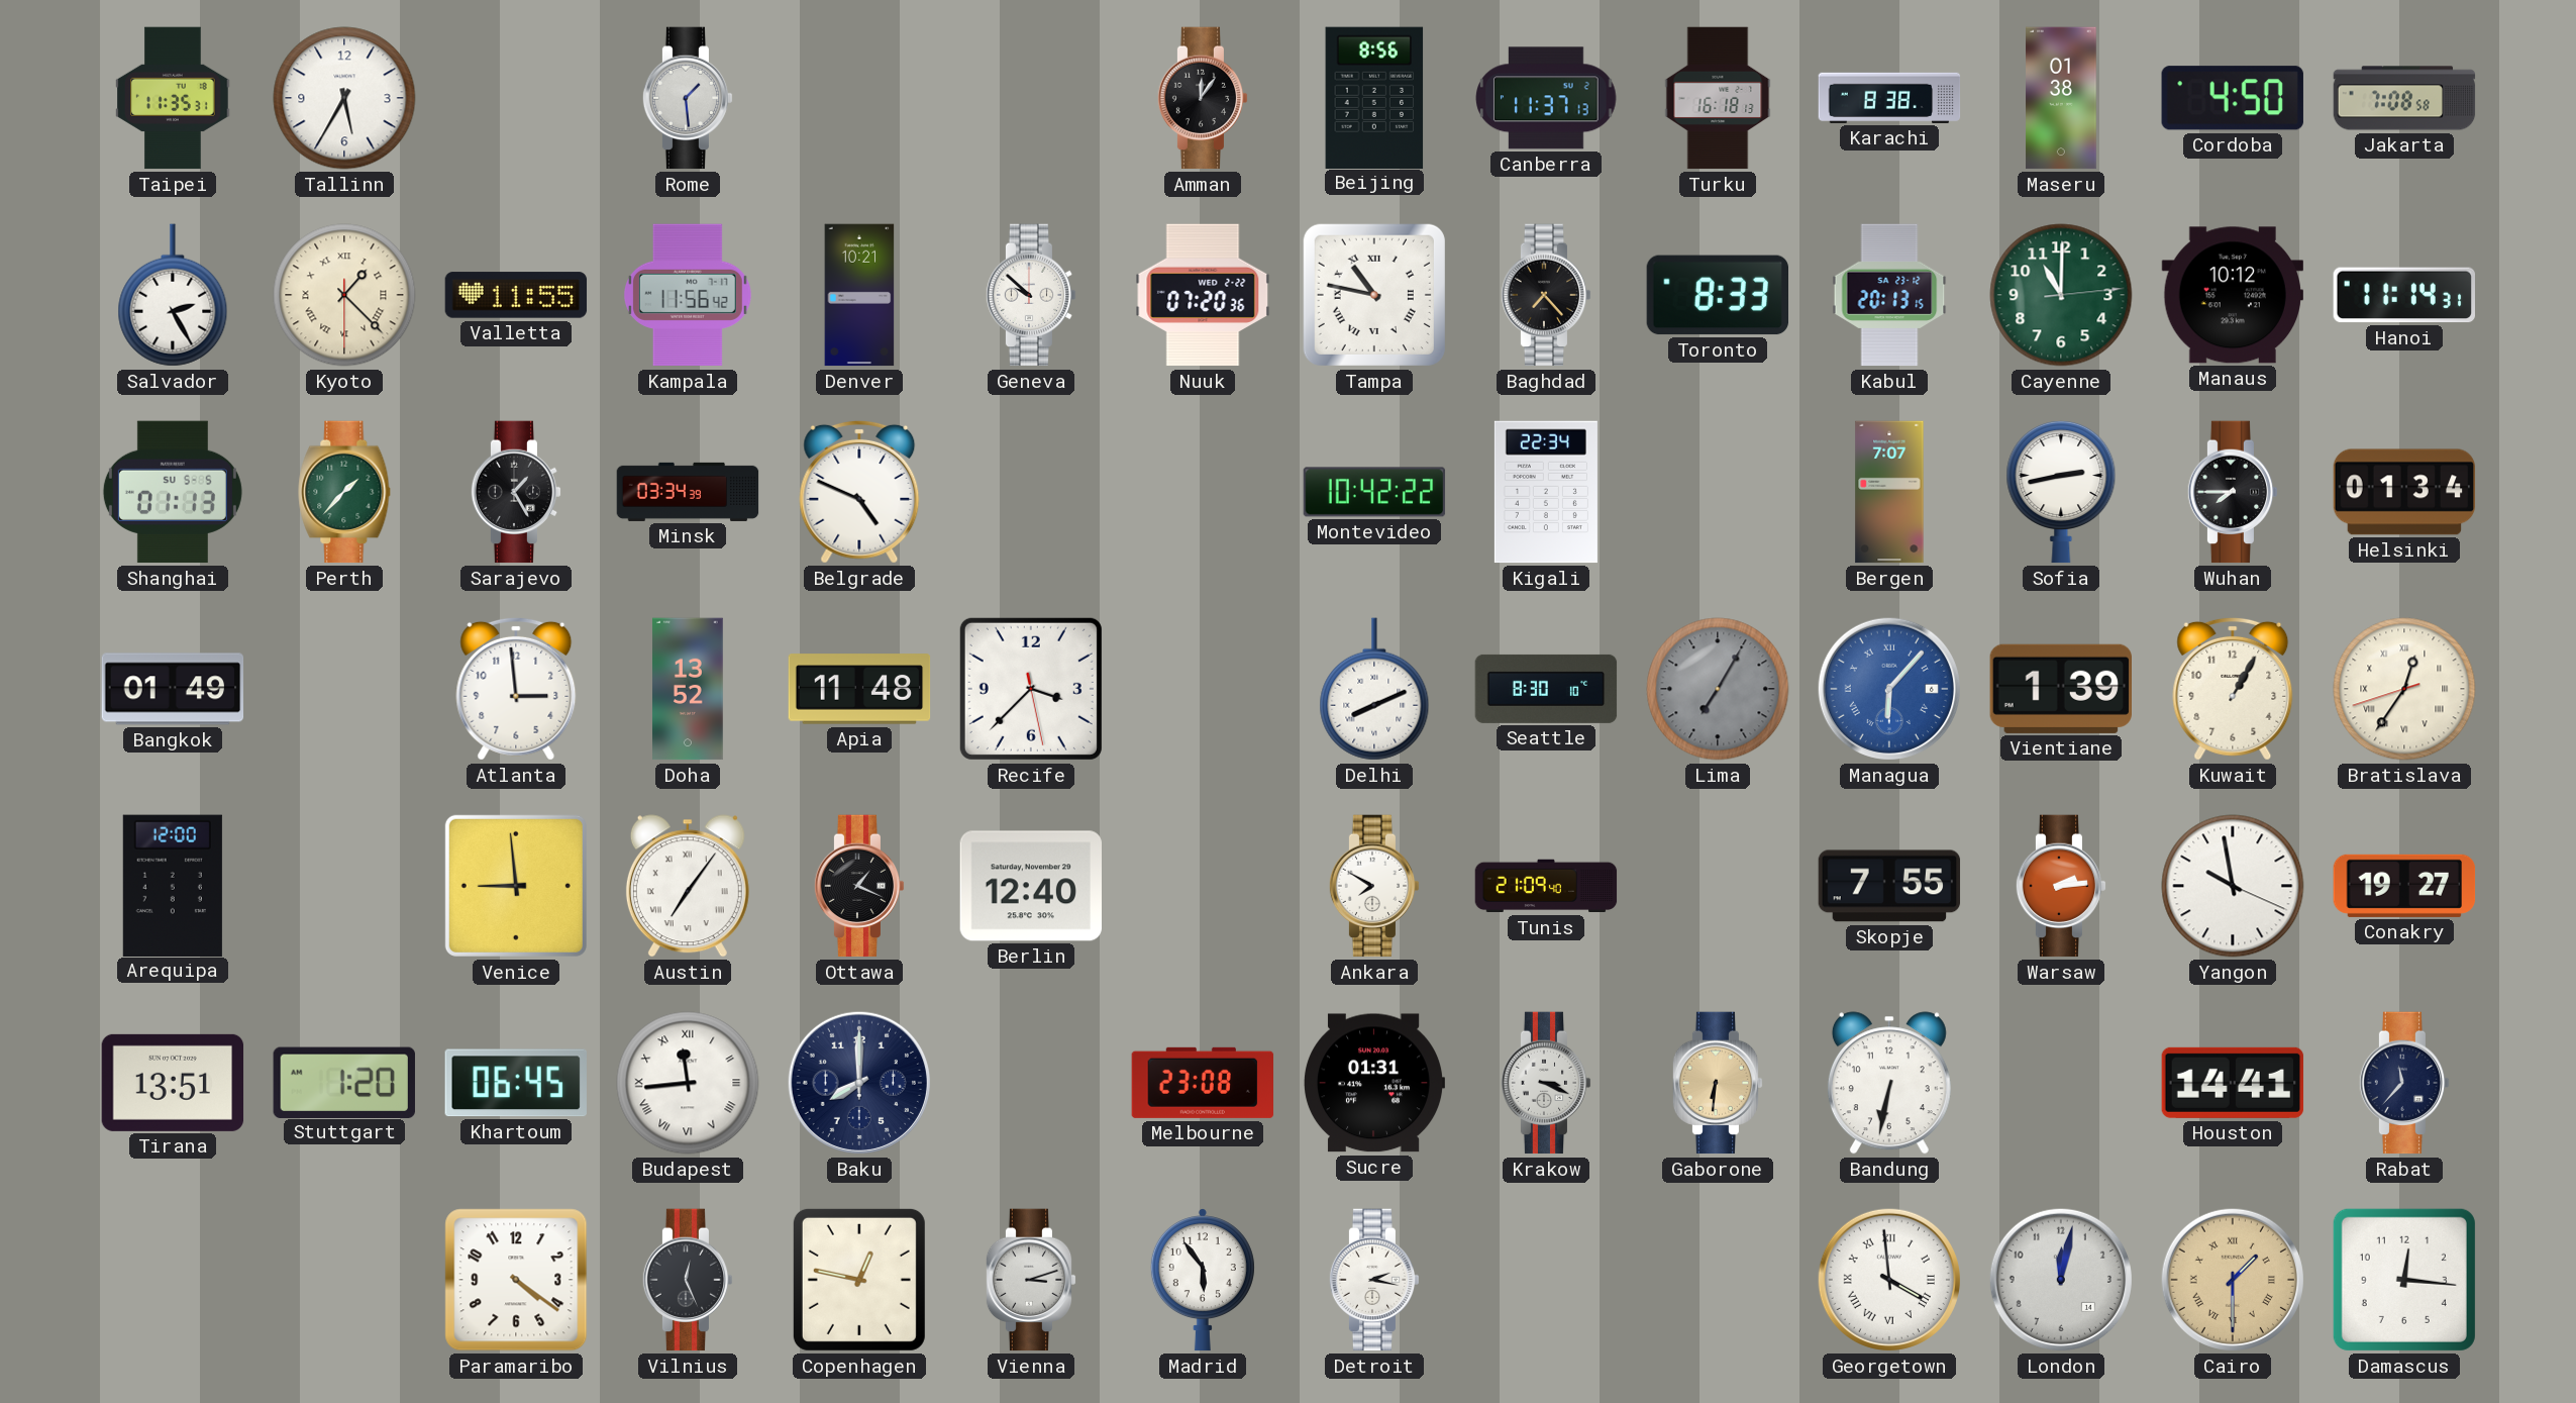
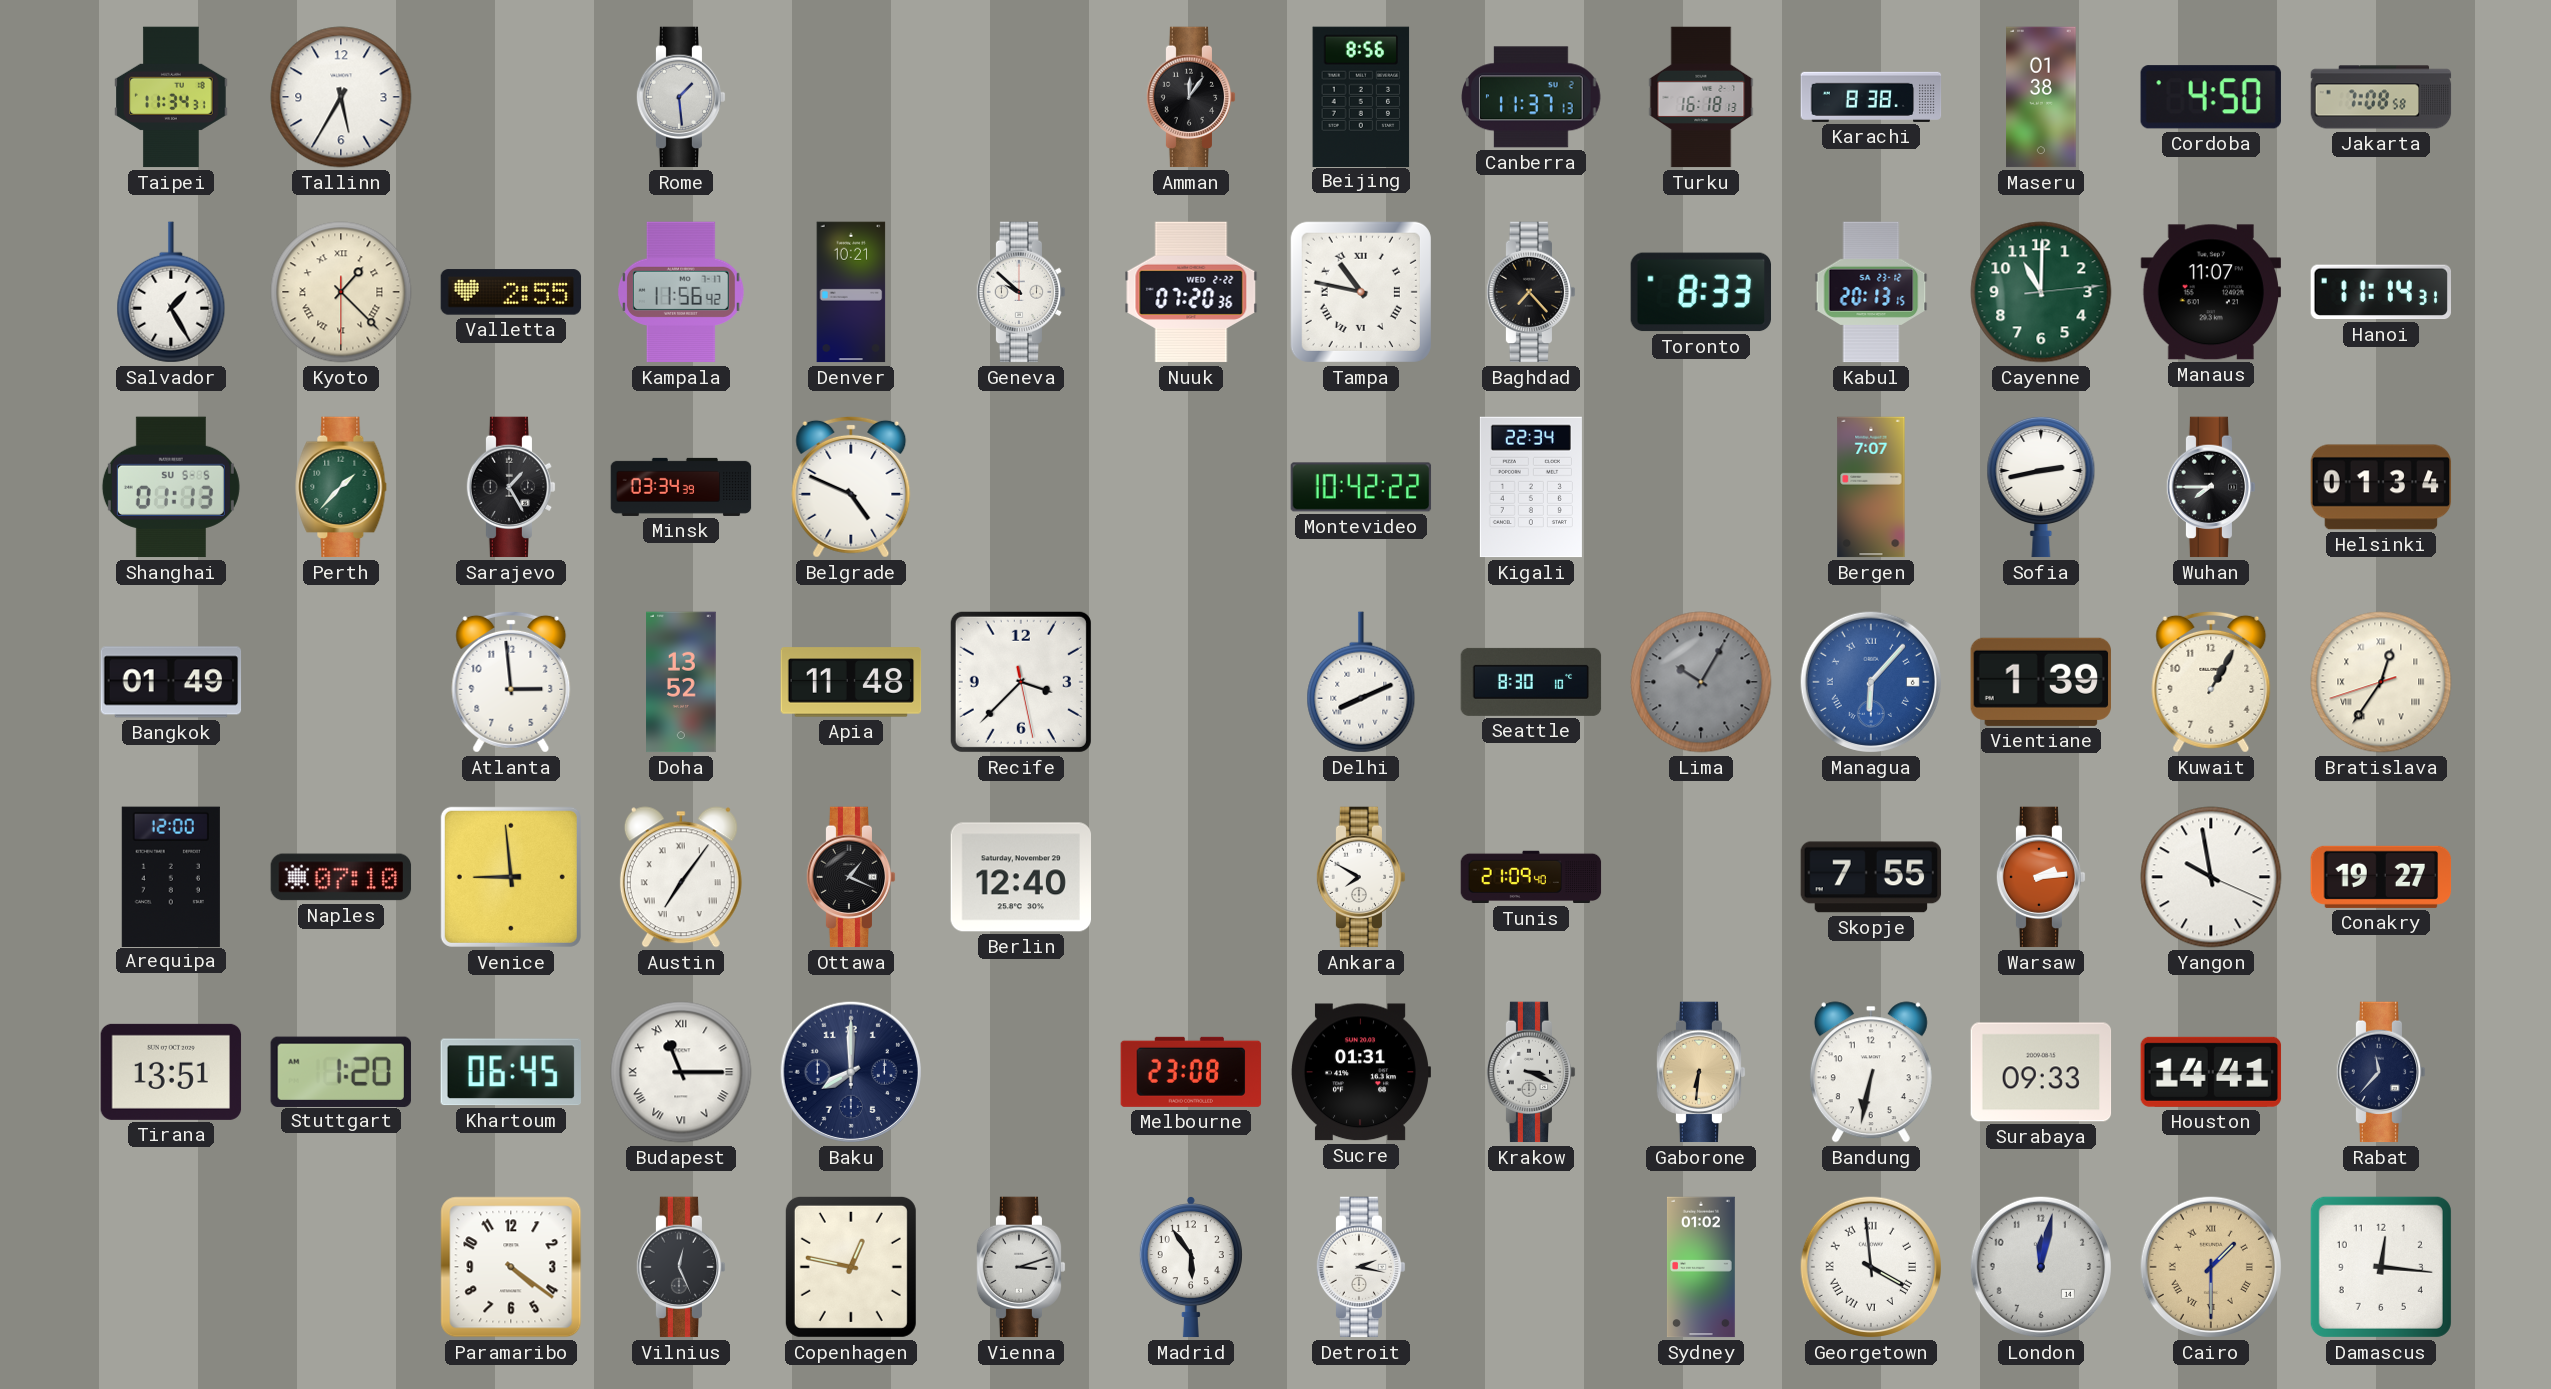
Taipei: 11:35 -> 11:34 (171, 97)
Salvador: 2:25 -> 1:25 (171, 292)
Valletta: 11:55 -> 2:55 (511, 292)
Manaus: 10:12 -> 11:07 (2210, 292)
Lima: 7:05 -> 10:05 (1701, 682)
Naples: none -> 07:10 (341, 877)
Budapest: 11:44 -> 11:15 (681, 1072)
Surabaya: none -> 09:33 (2041, 1072)
Sydney: none -> 01:02 (1701, 1267)
